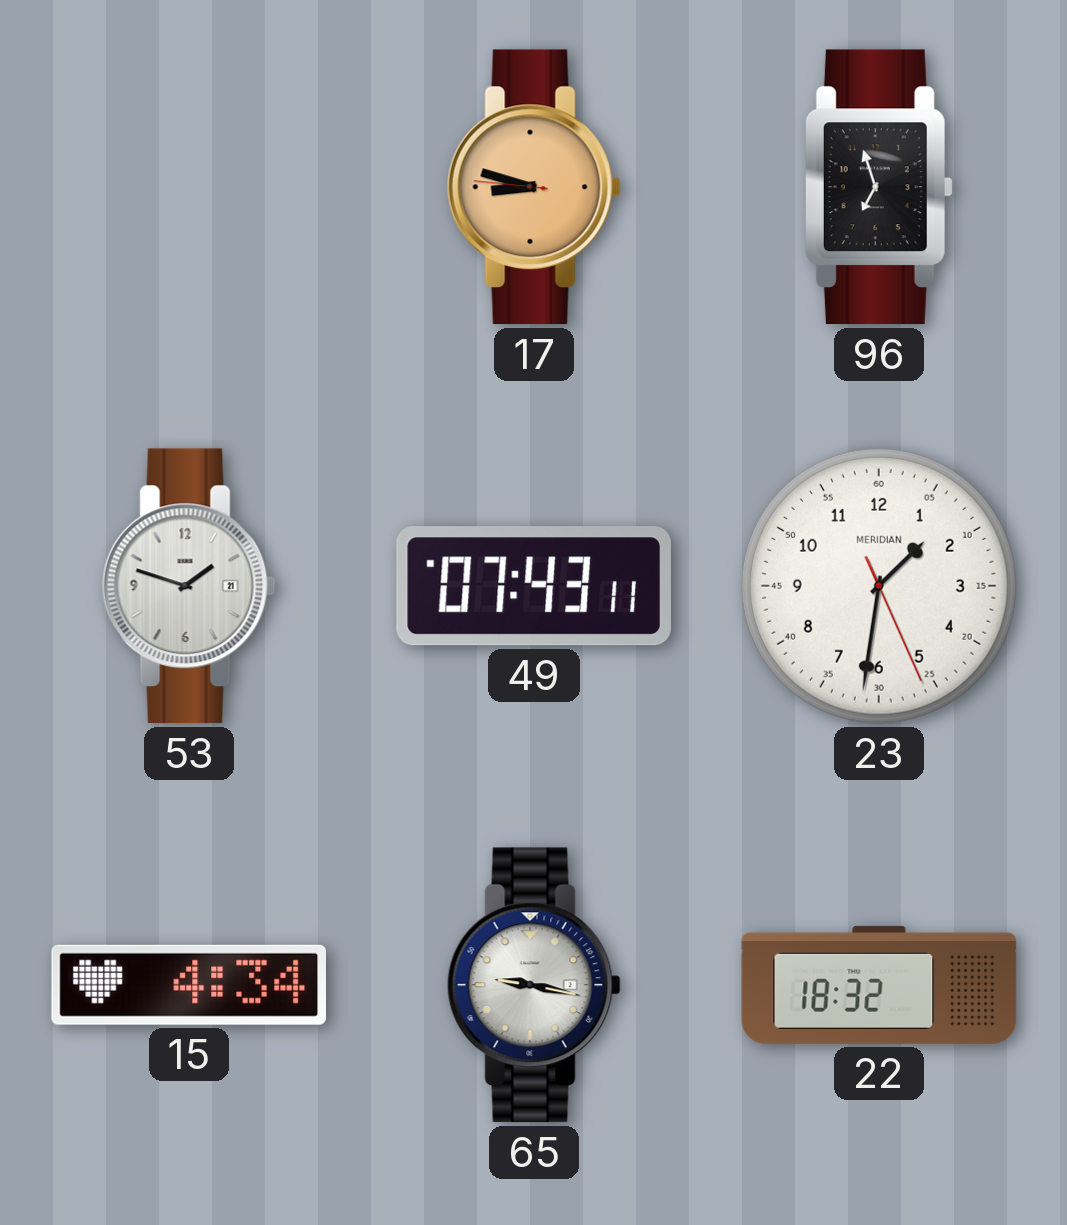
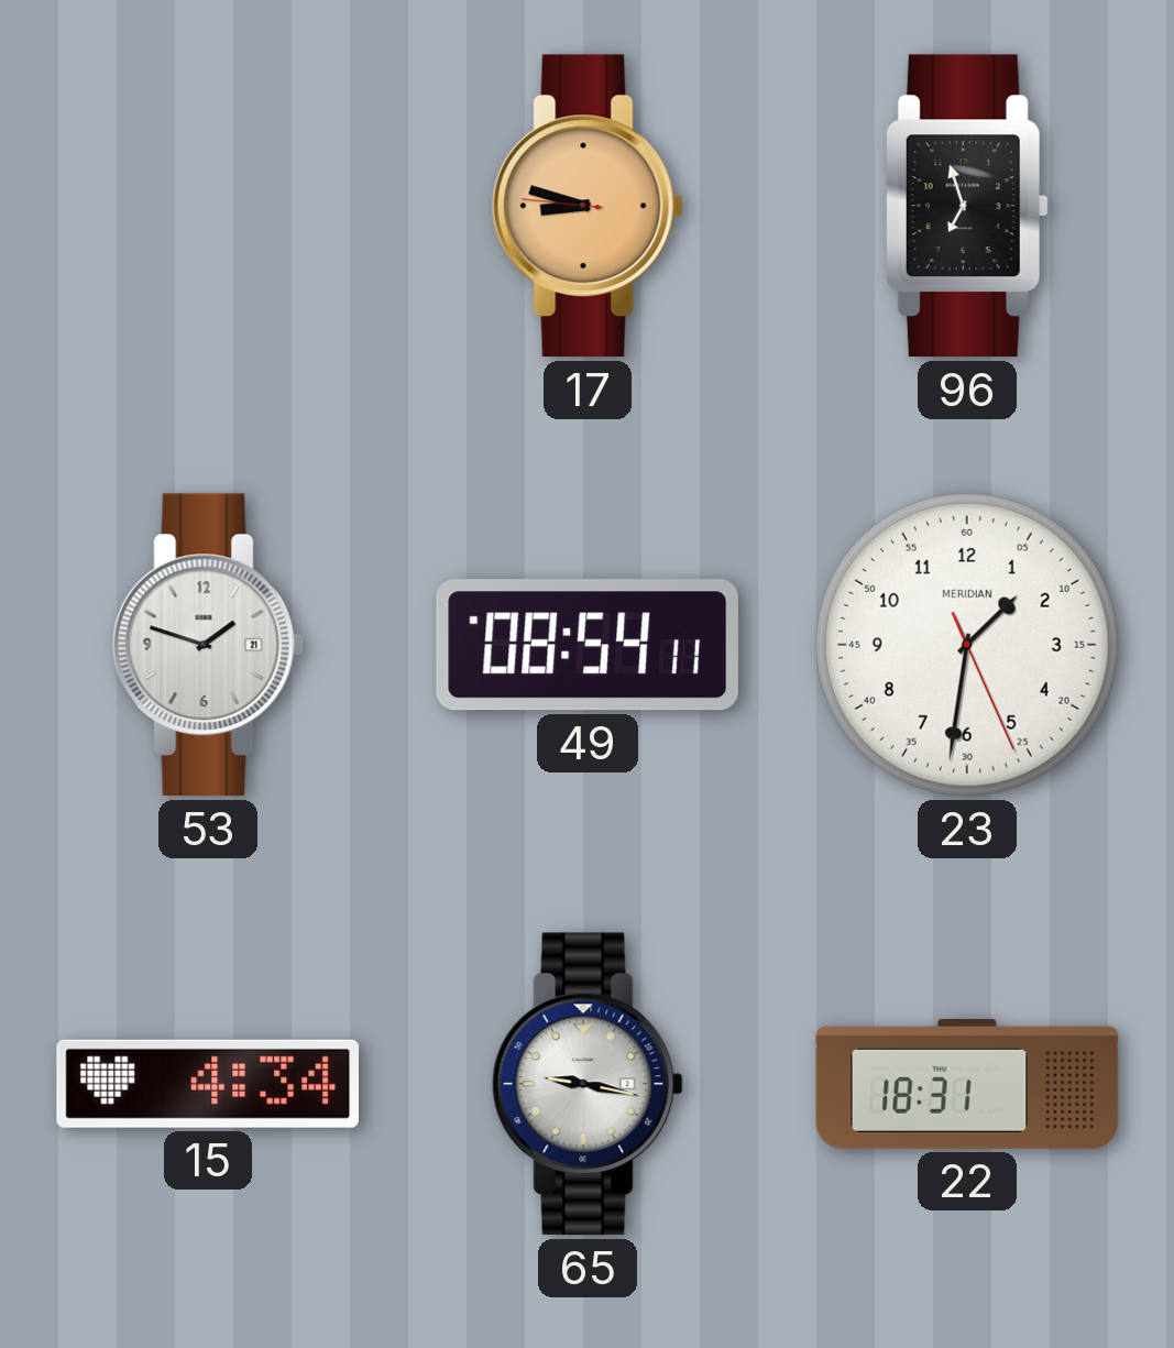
49: 07:43 -> 08:54 (588, 645)
22: 18:32 -> 18:31 (967, 1084)
